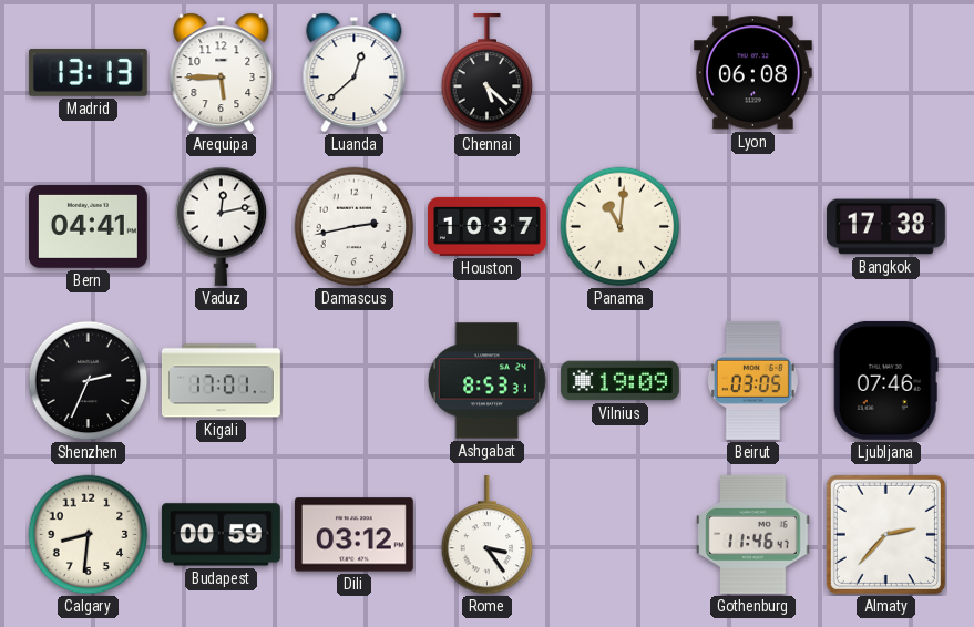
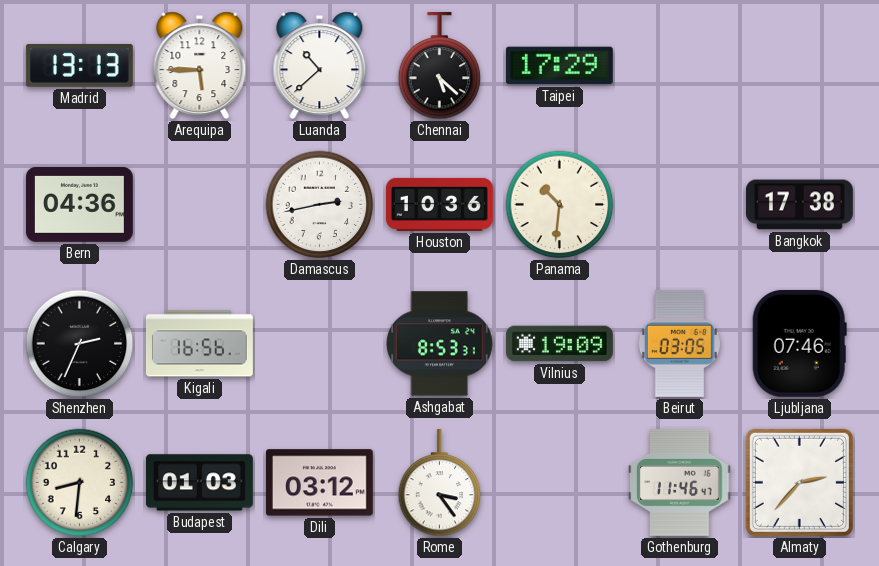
Luanda: 12:38 -> 10:38 (320, 66)
Taipei: none -> 17:29 (559, 66)
Lyon: 06:08 -> none (752, 73)
Bern: 04:41 -> 04:36 (79, 204)
Vaduz: 12:13 -> none (222, 226)
Houston: 10:37 -> 10:36 (439, 204)
Panama: 11:01 -> 10:31 (560, 205)
Kigali: 17:01 -> 16:56 (199, 344)
Budapest: 00:59 -> 01:03 (199, 483)
